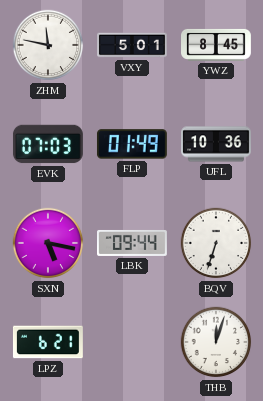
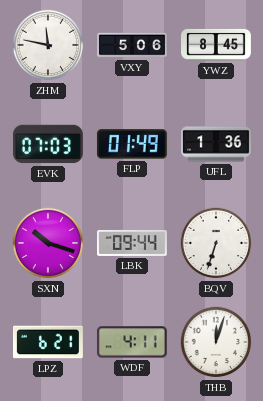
VXY: 5:01 -> 5:06 (133, 45)
UFL: 10:36 -> 1:36 (217, 144)
SXN: 5:17 -> 10:18 (48, 243)
WDF: none -> 4:11 (132, 342)
